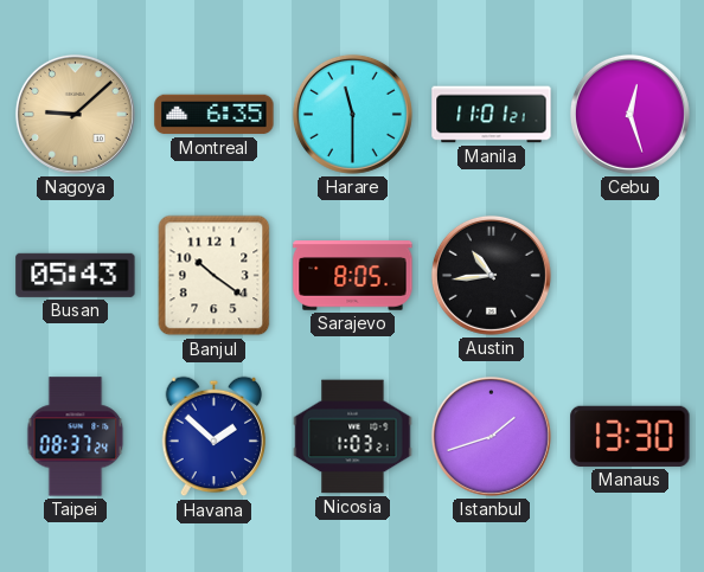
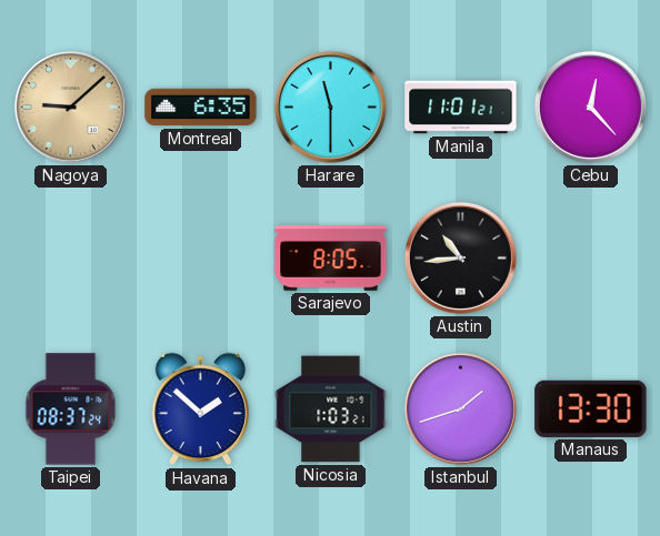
Cebu: 12:27 -> 12:23 (590, 107)
Busan: 05:43 -> none (76, 275)
Banjul: 10:21 -> none (215, 276)
